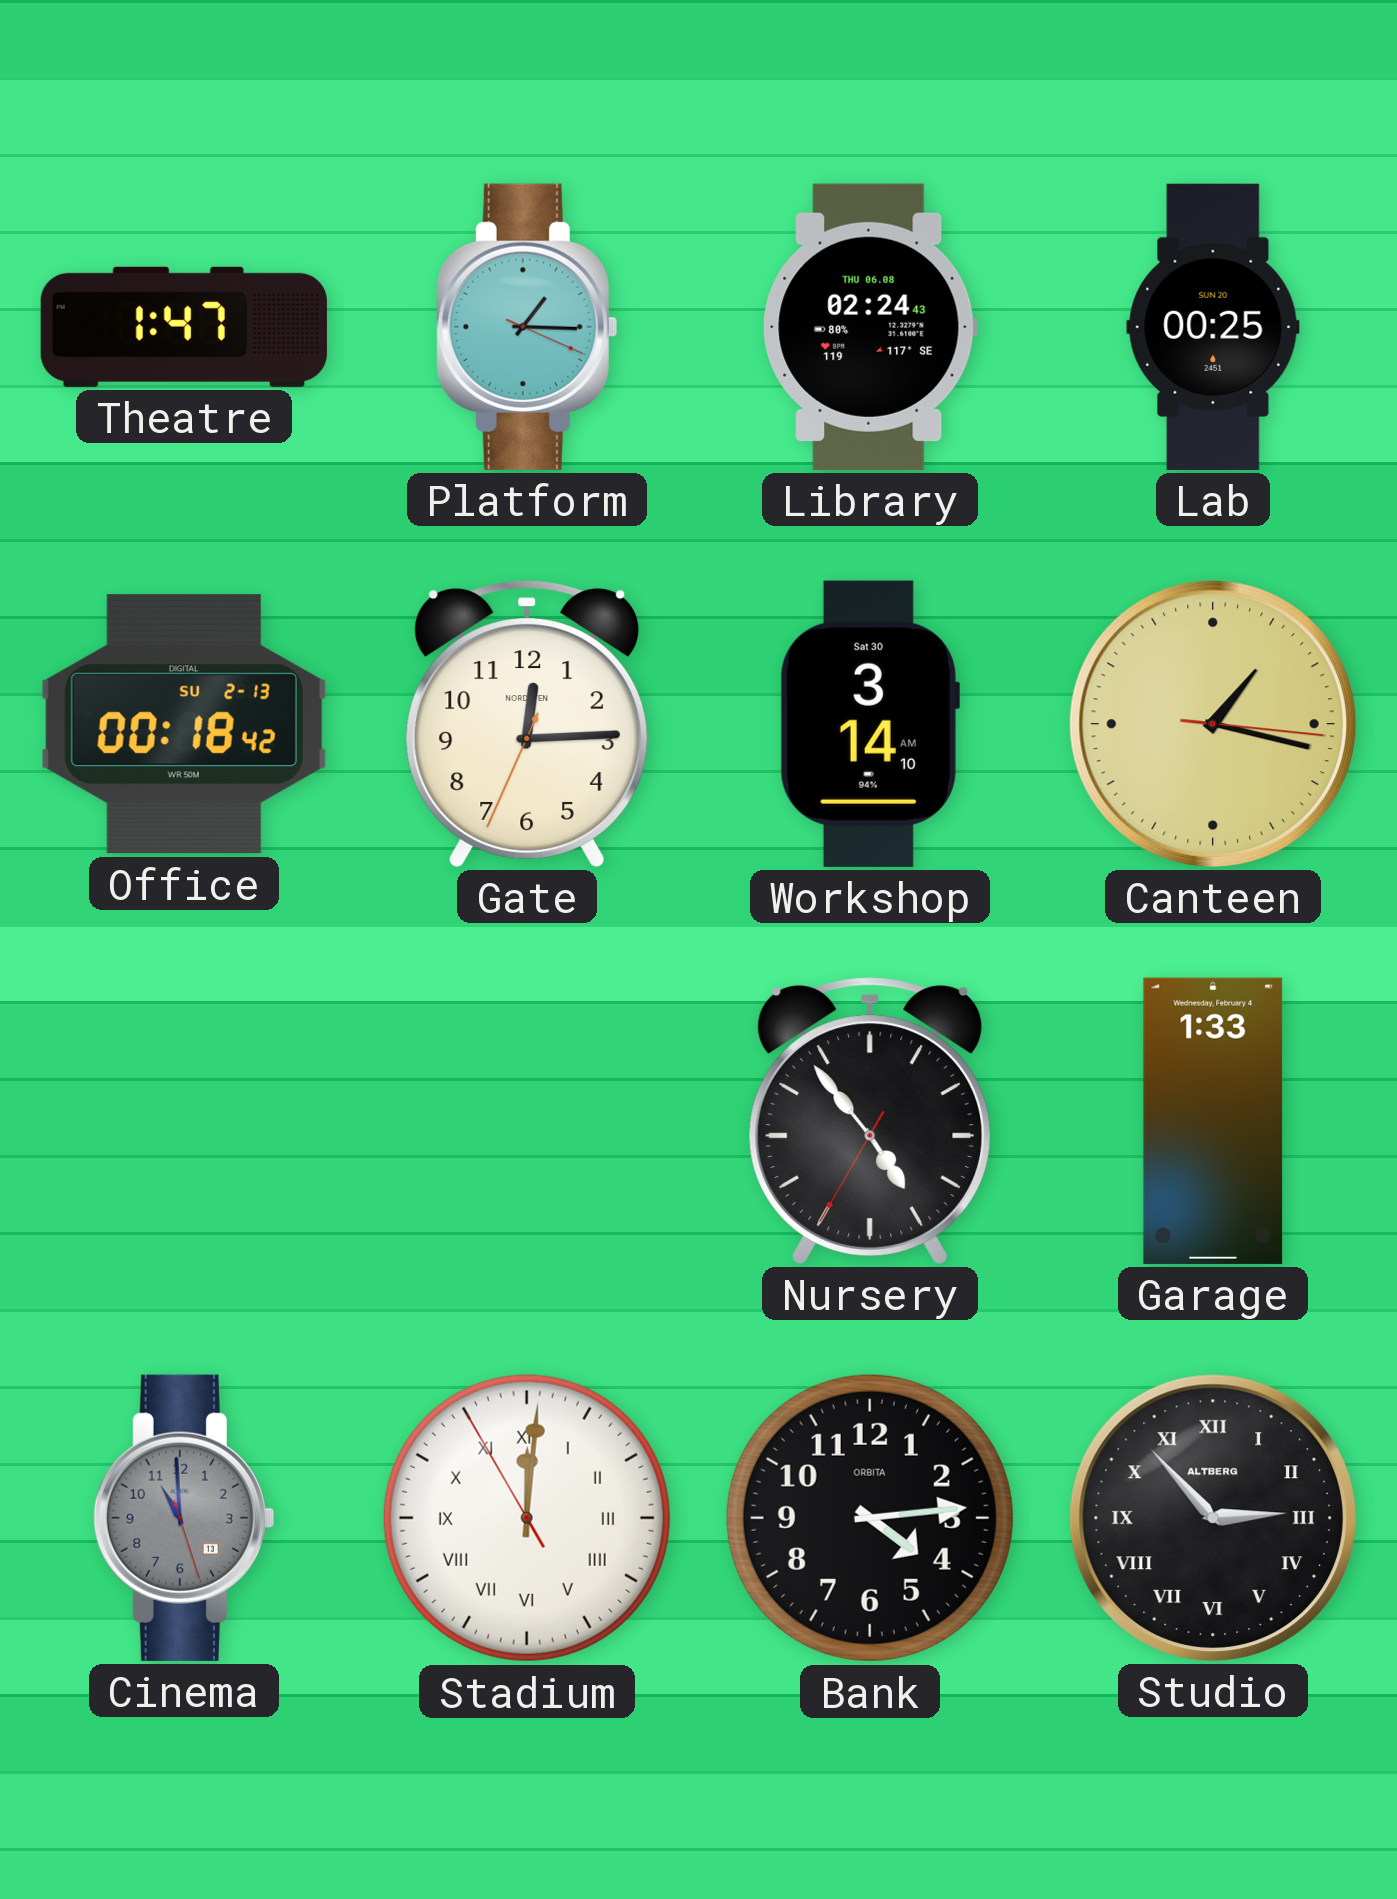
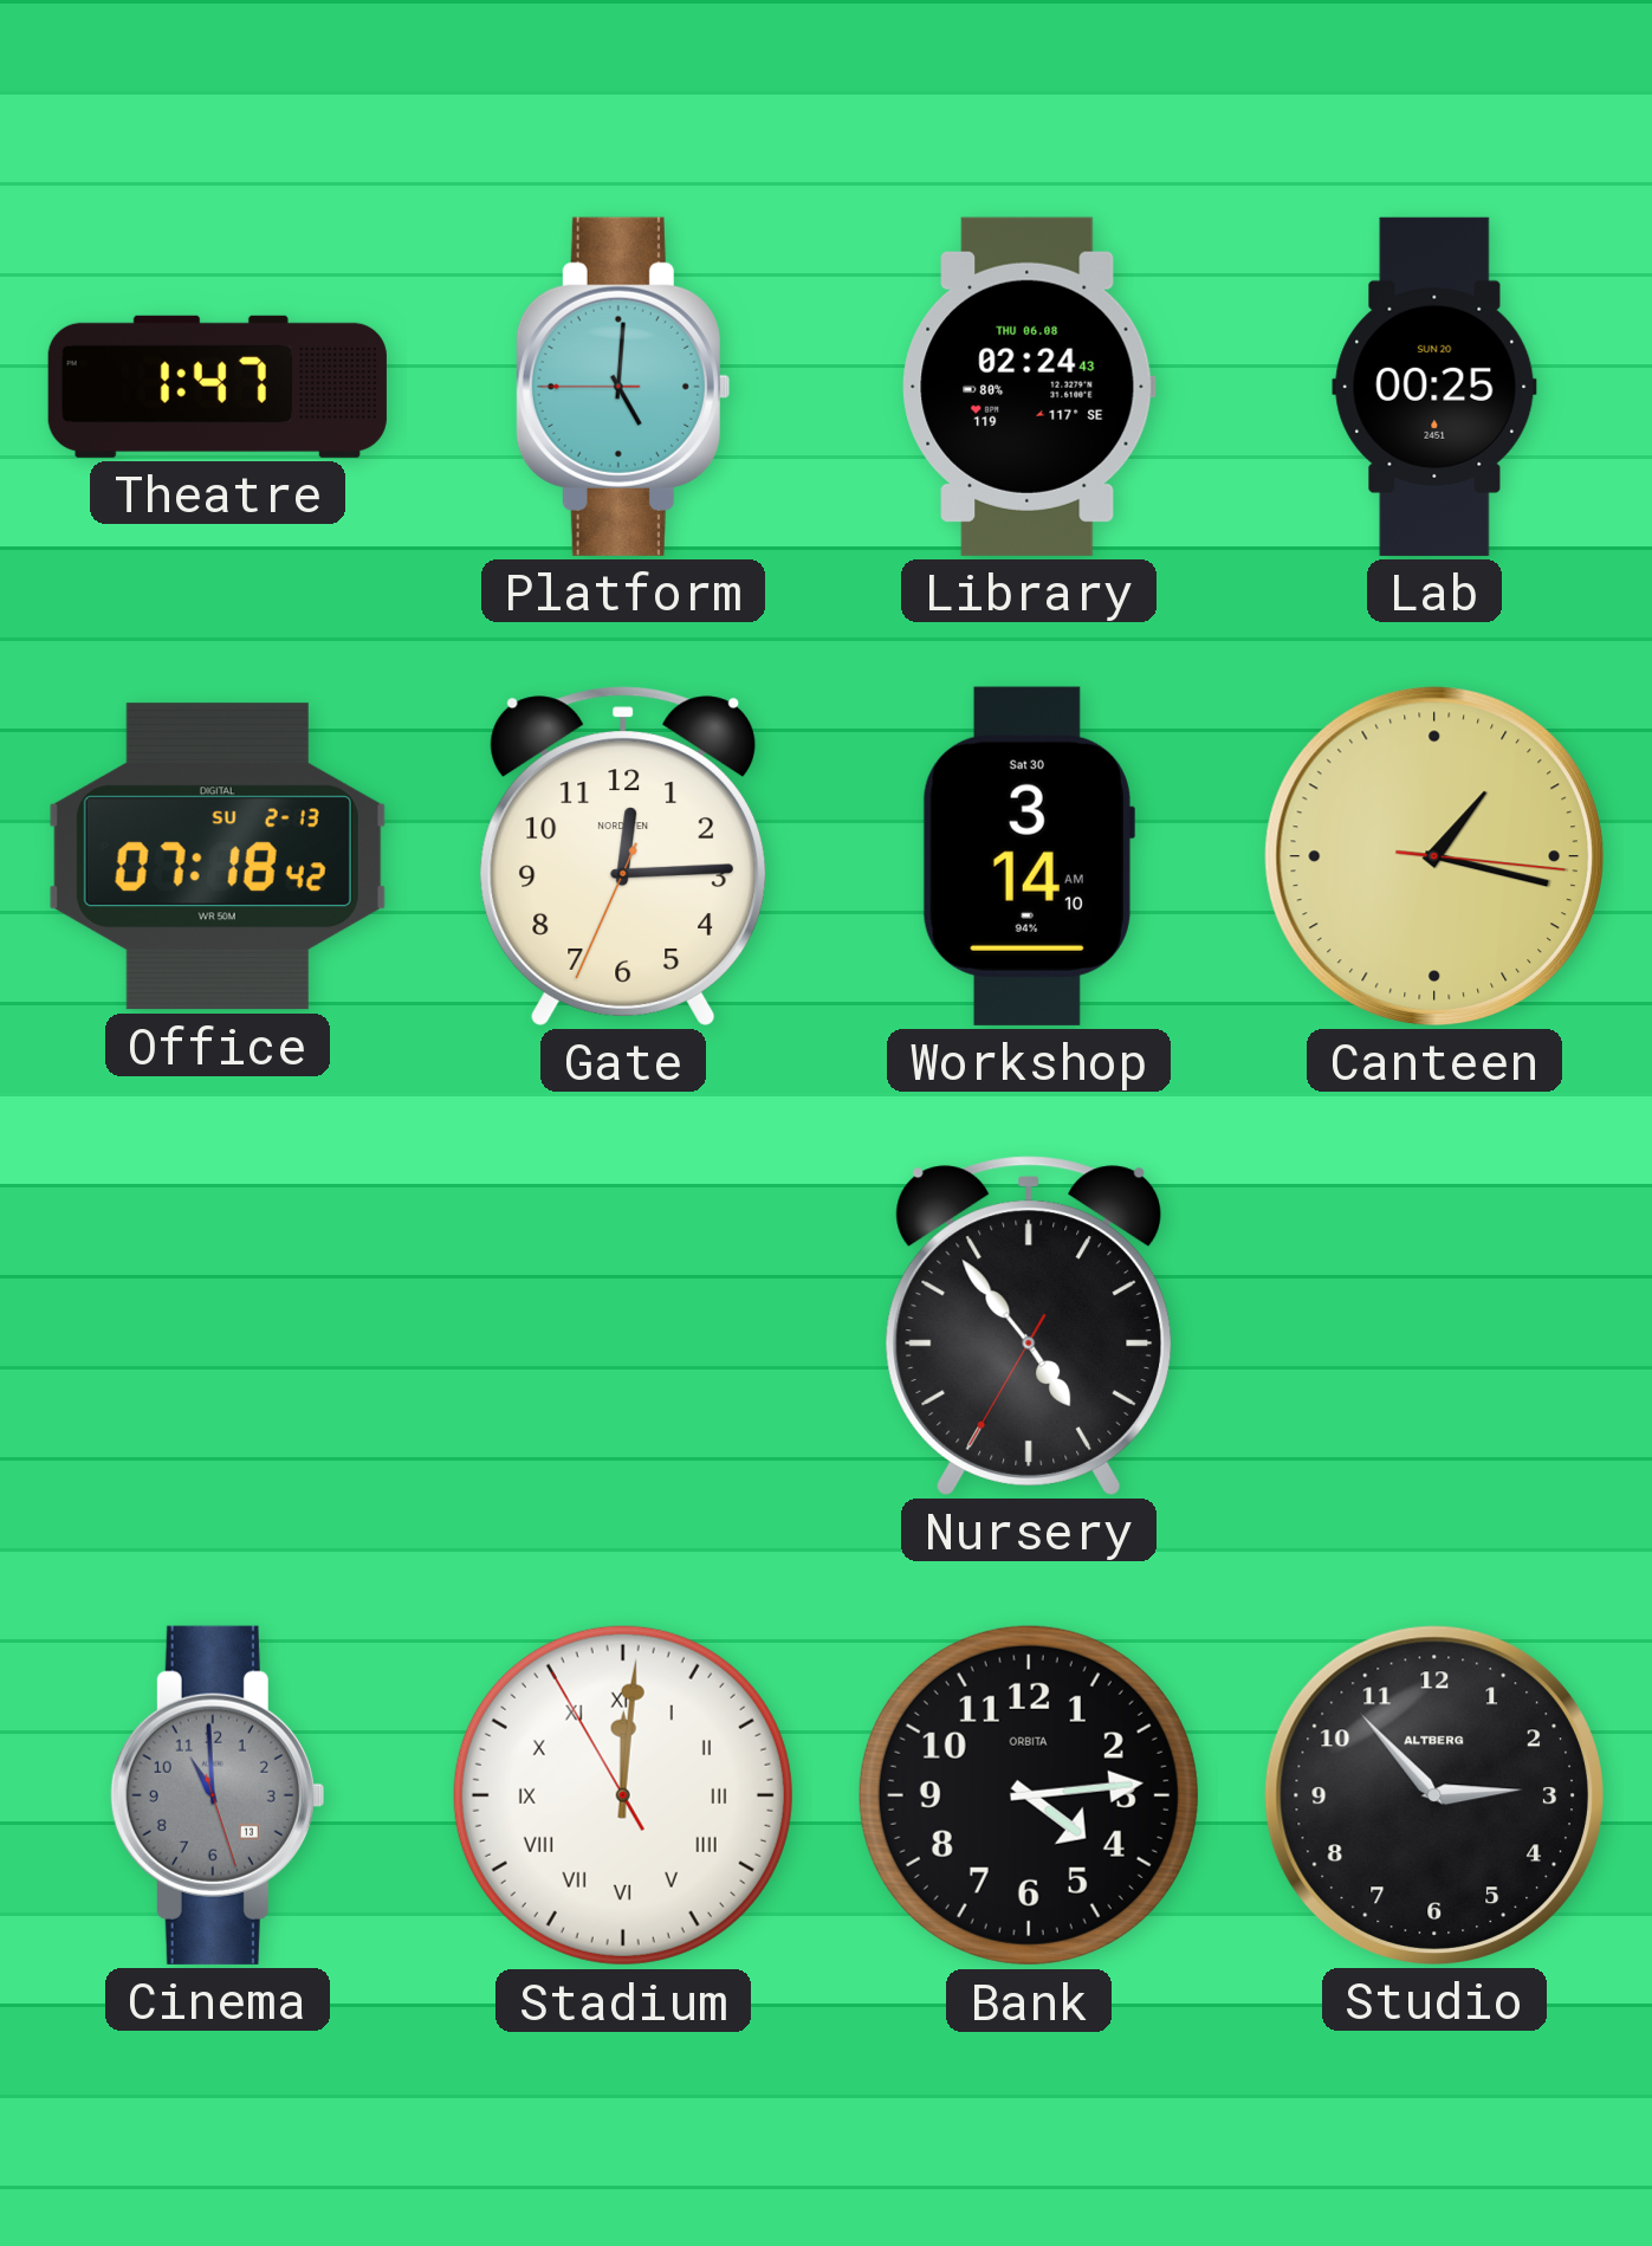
Platform: 1:15 -> 5:00 (622, 387)
Office: 00:18 -> 07:18 (218, 856)
Garage: 1:33 -> none (1213, 1121)
Studio numerals: Roman -> Arabic (1434, 1795)
